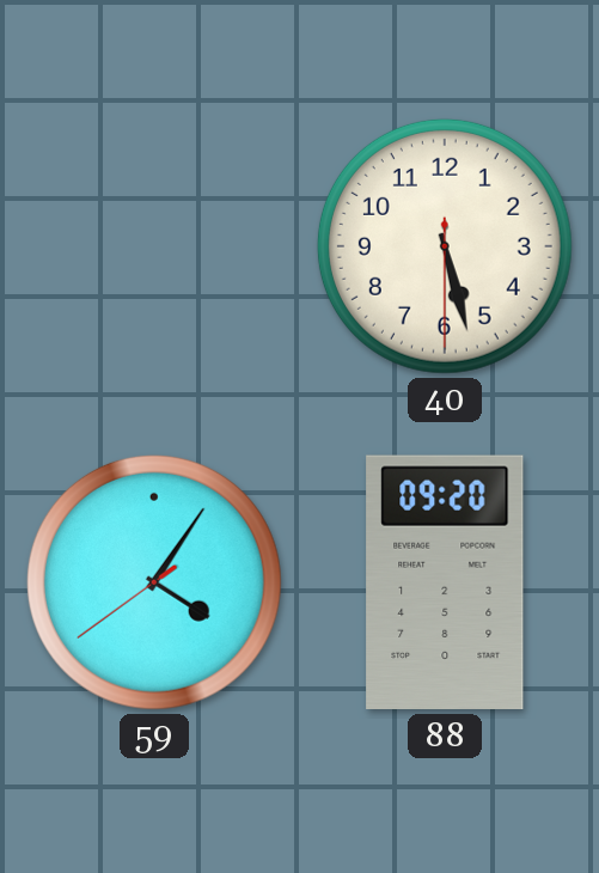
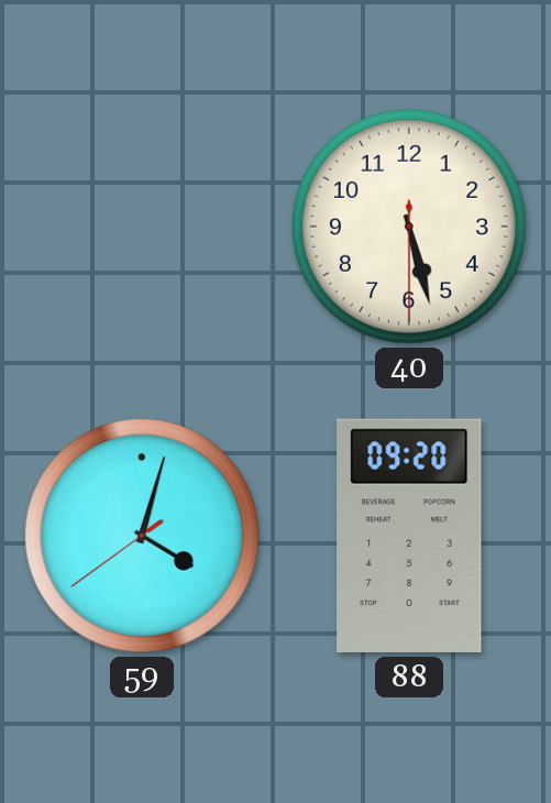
59: 4:05 -> 4:02 (142, 536)
